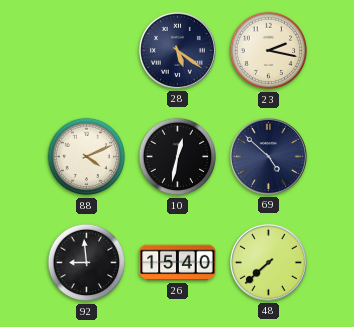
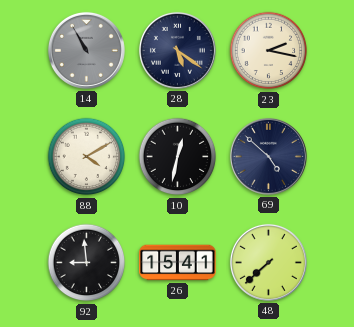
14: none -> 10:55 (86, 50)
88: 4:11 -> 4:10 (87, 157)
26: 15:40 -> 15:41 (178, 263)
